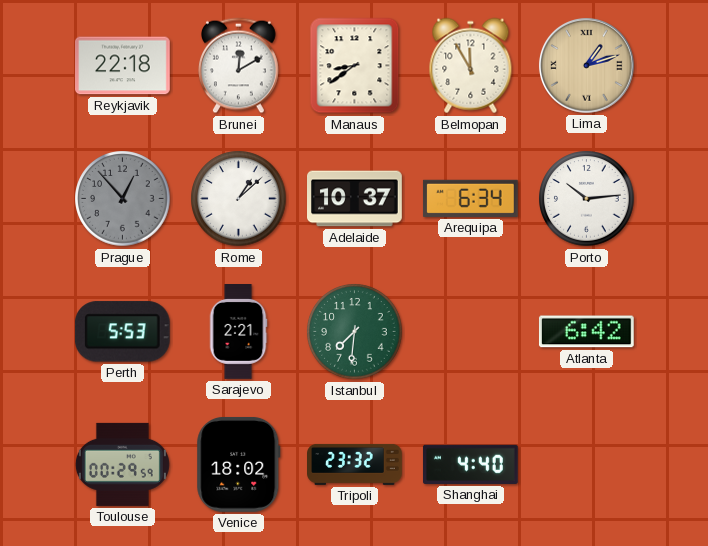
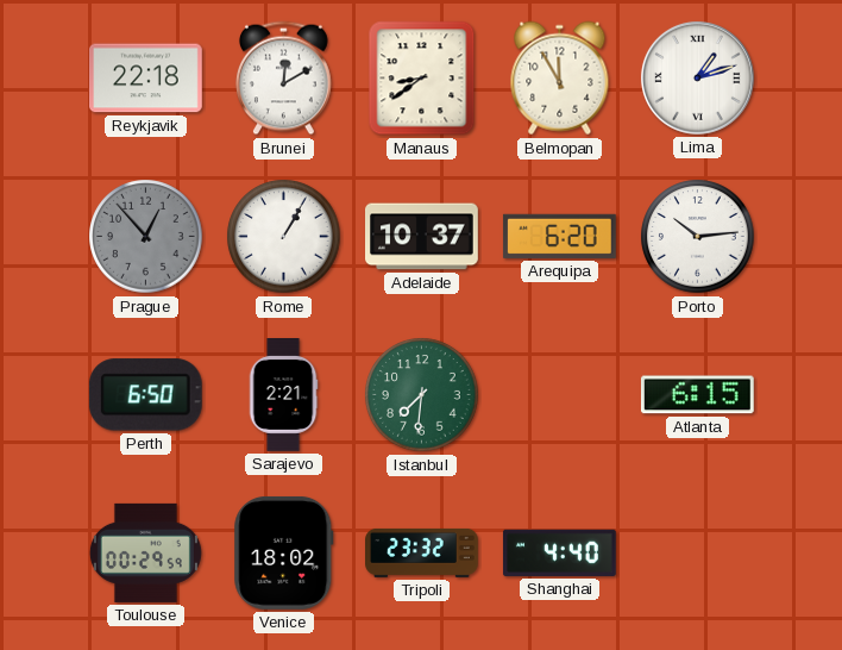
Lima dial: champagne -> white (697, 77)
Rome: 1:08 -> 1:05 (284, 237)
Arequipa: 6:34 -> 6:20 (559, 236)
Perth: 5:53 -> 6:50 (145, 395)
Atlanta: 6:42 -> 6:15 (697, 395)
